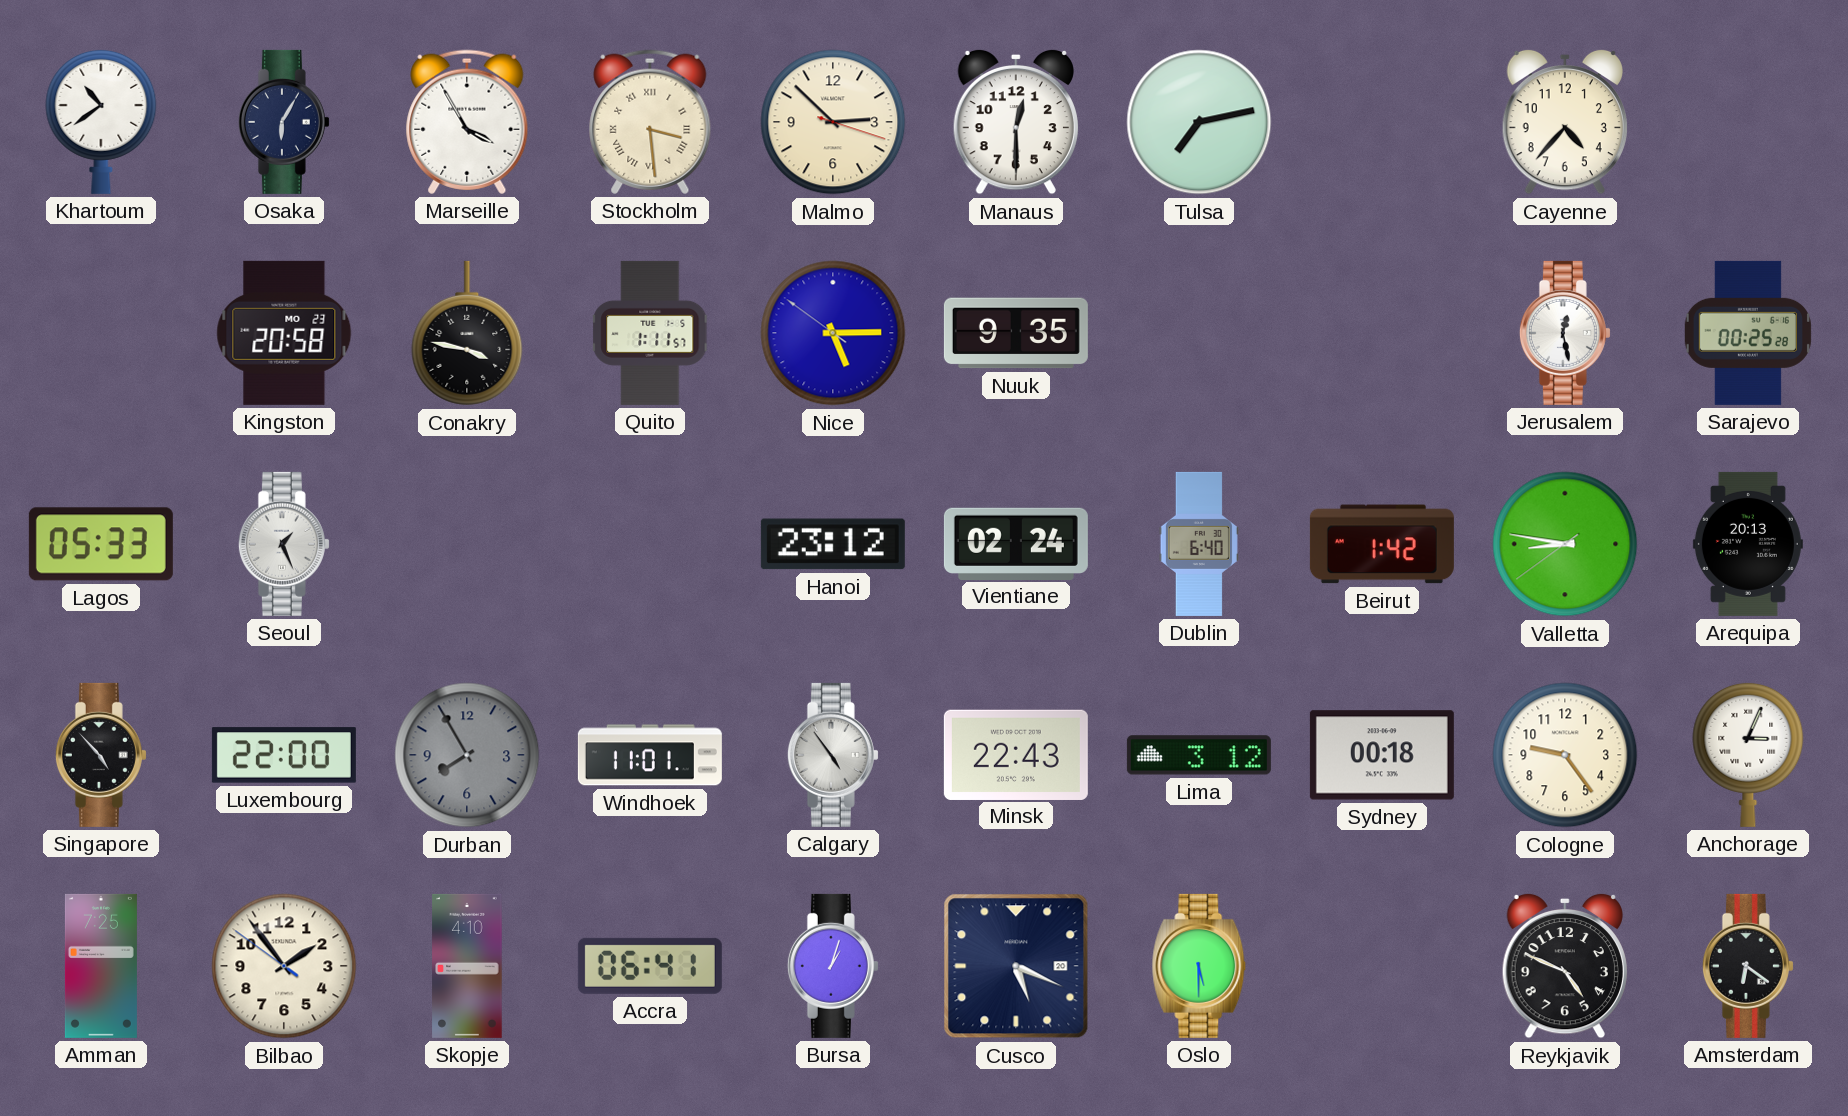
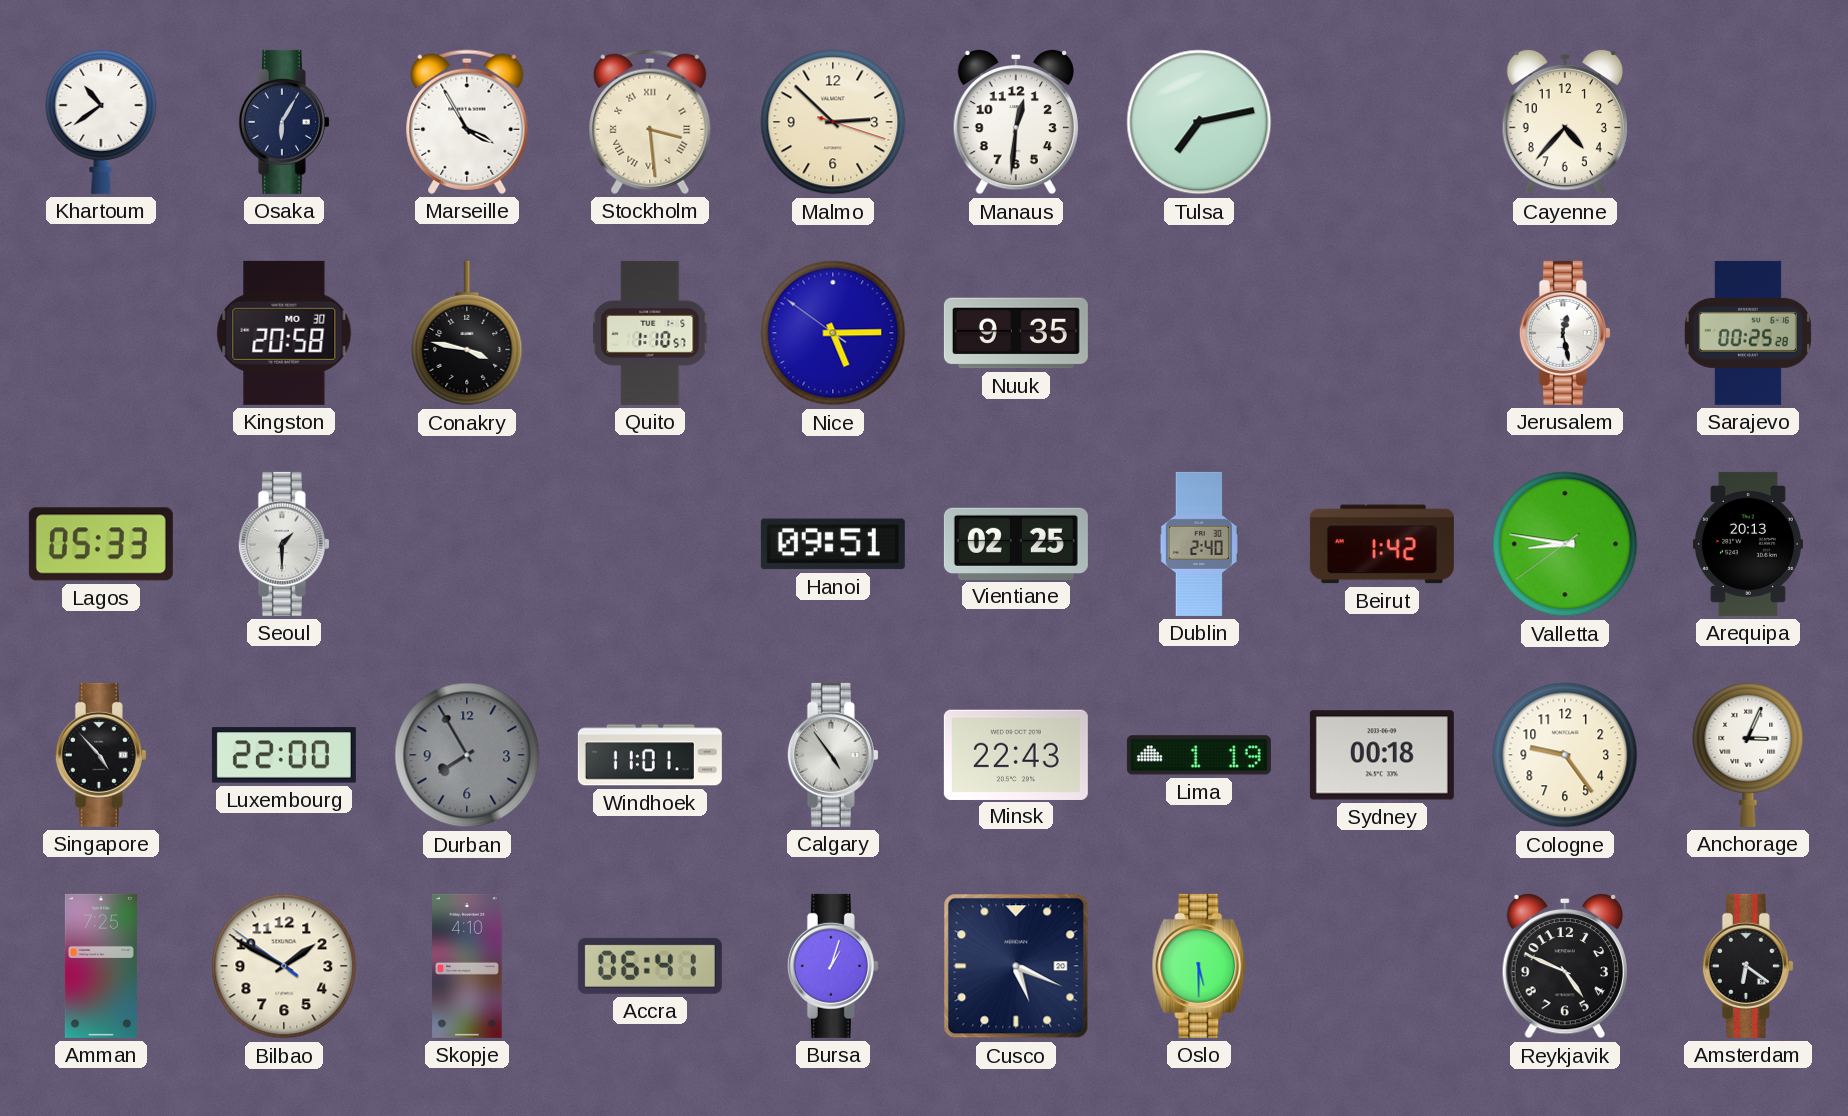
Manaus: 12:30 -> 12:31 (1016, 122)
Kingston date: MO 23 -> MO 30 (284, 333)
Quito: 1:11 -> 1:10 (651, 333)
Seoul: 1:26 -> 1:30 (284, 544)
Hanoi: 23:12 -> 09:51 (833, 544)
Vientiane: 02:24 -> 02:25 (1016, 543)
Dublin: 6:40 -> 2:40 (1199, 544)
Lima: 3:12 -> 1:19 (1199, 755)
Bilbao: 1:53 -> 1:49 (284, 966)
